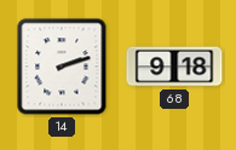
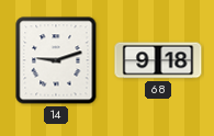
14: 2:12 -> 9:12 (56, 60)
